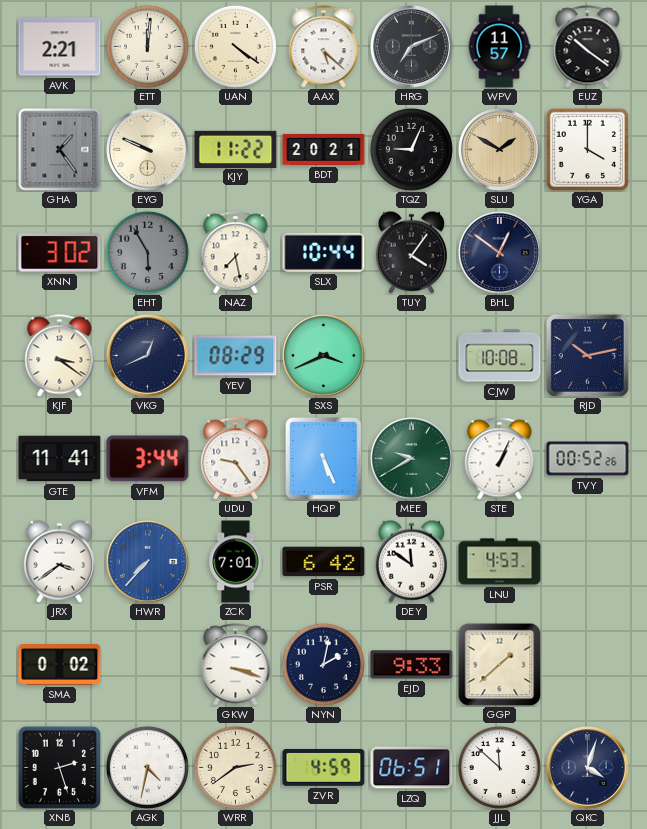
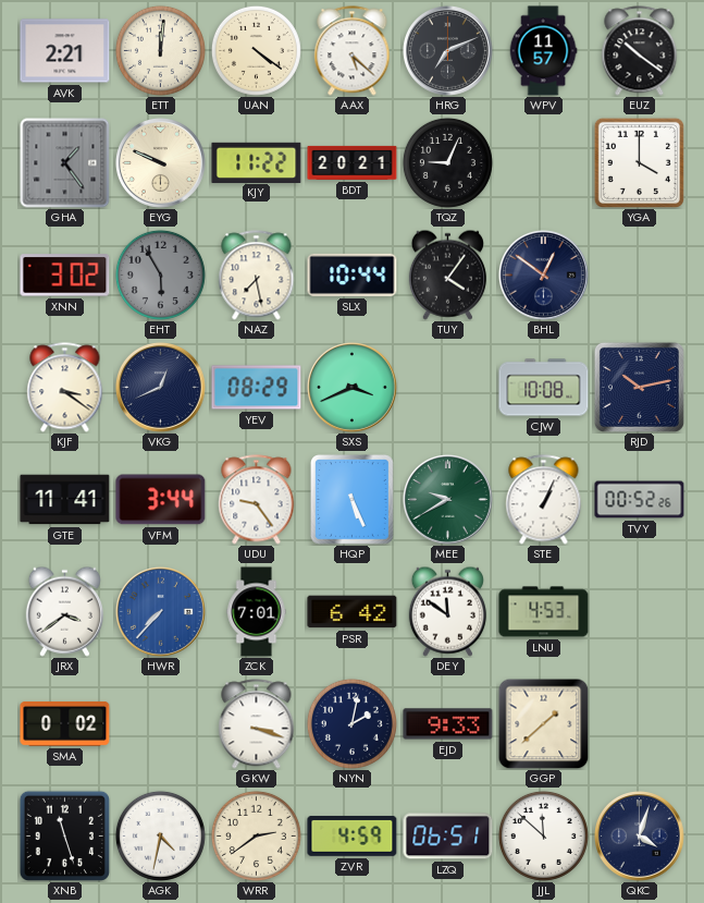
SLU: 1:50 -> none (500, 150)
XNB: 2:27 -> 11:27 (64, 835)
